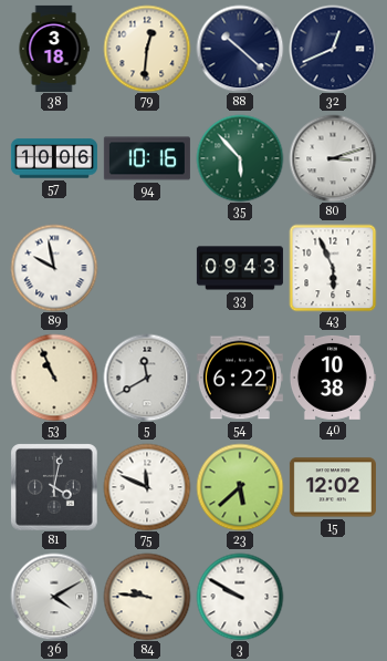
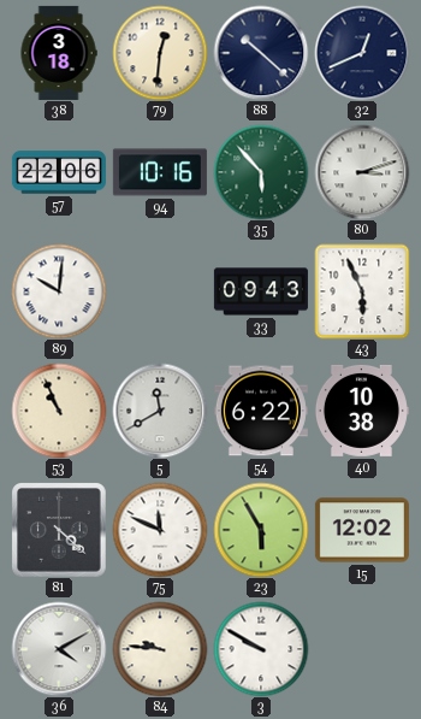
57: 10:06 -> 22:06 (59, 172)
89: 9:58 -> 10:01 (59, 291)
81: 4:02 -> 4:22 (59, 530)
23: 5:38 -> 5:55 (261, 530)
